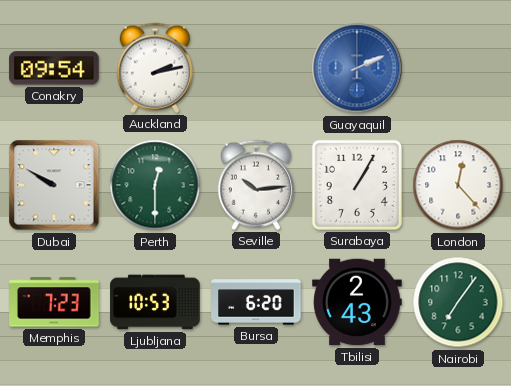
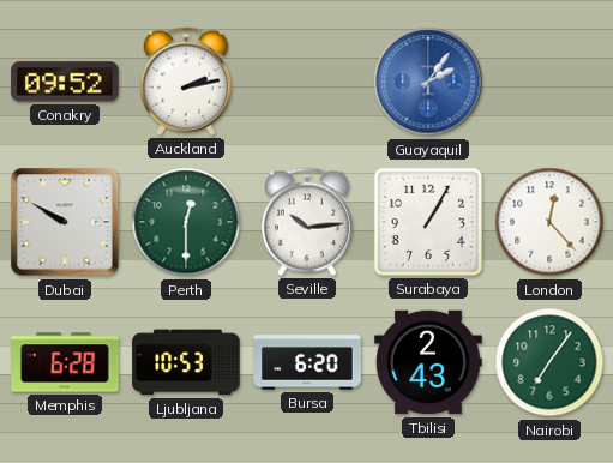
Conakry: 09:54 -> 09:52 (65, 82)
Guayaquil: 2:11 -> 2:06 (428, 82)
Memphis: 7:23 -> 6:28 (65, 362)
